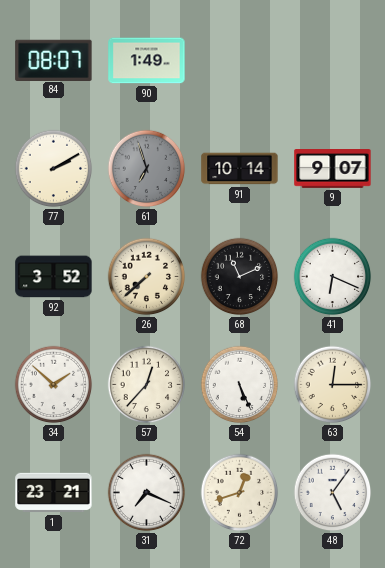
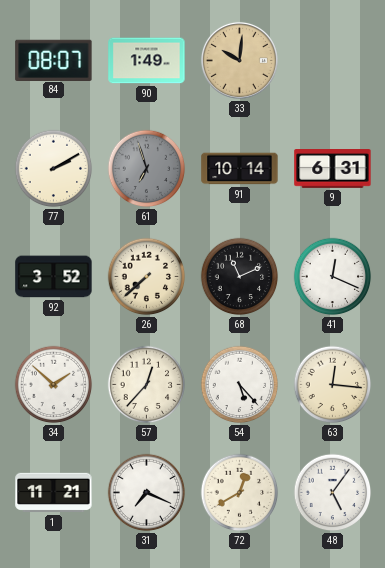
33: none -> 10:01 (239, 60)
9: 9:07 -> 6:31 (333, 169)
41: 6:19 -> 12:19 (333, 277)
54: 5:26 -> 5:23 (240, 385)
63: 12:15 -> 12:16 (333, 385)
1: 23:21 -> 11:21 (54, 493)
72: 12:42 -> 12:40 (240, 493)
